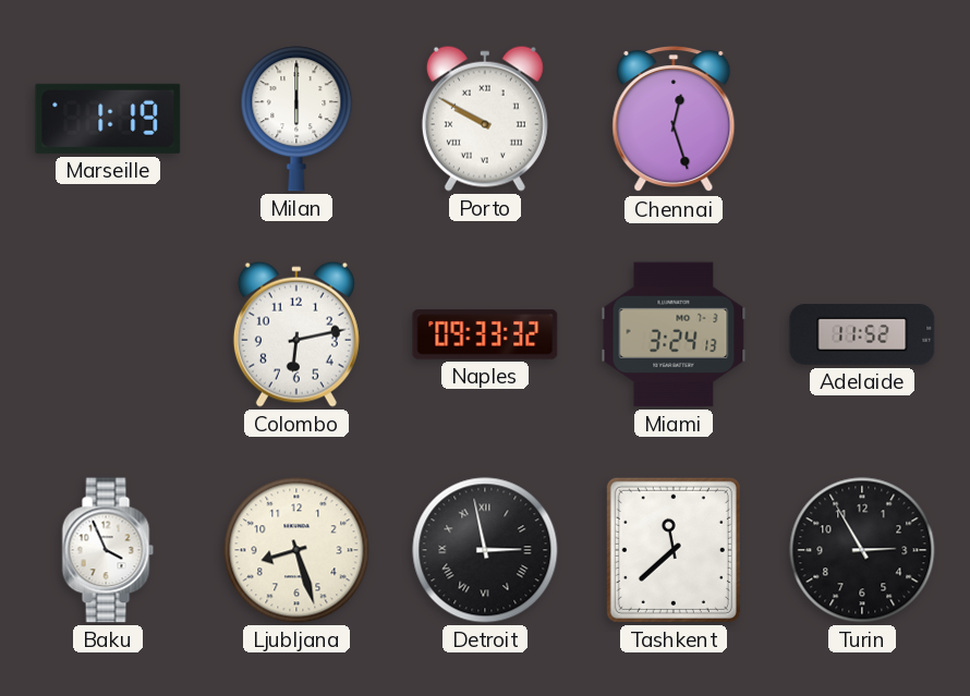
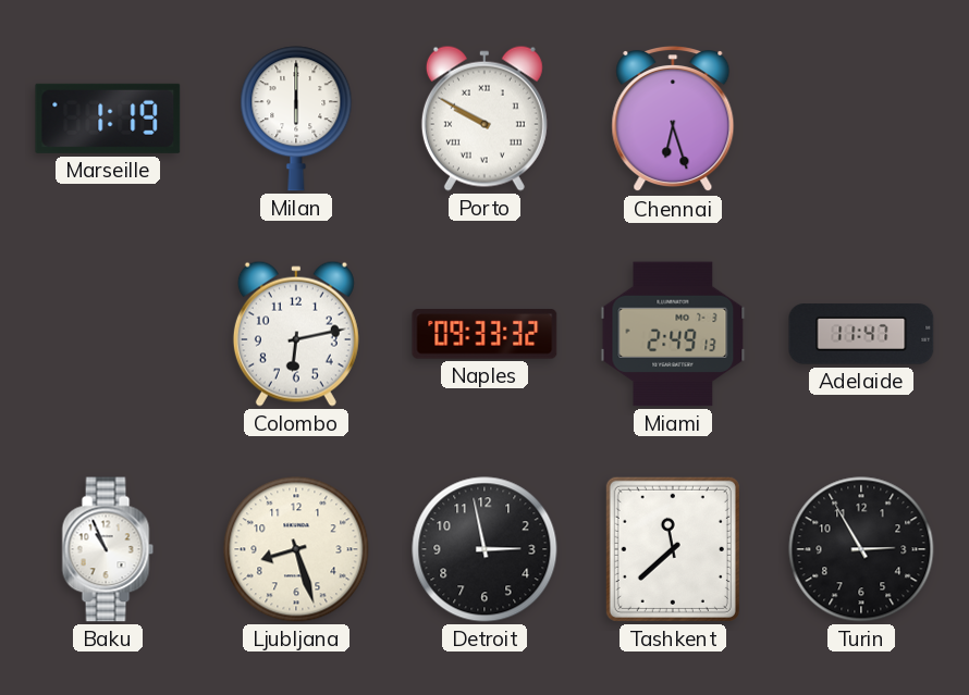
Chennai: 12:27 -> 6:27 (673, 120)
Miami: 3:24 -> 2:49 (673, 334)
Adelaide: 11:52 -> 11:47 (861, 334)
Baku: 3:56 -> 10:56 (108, 549)
Detroit numerals: Roman -> Arabic (484, 549)
